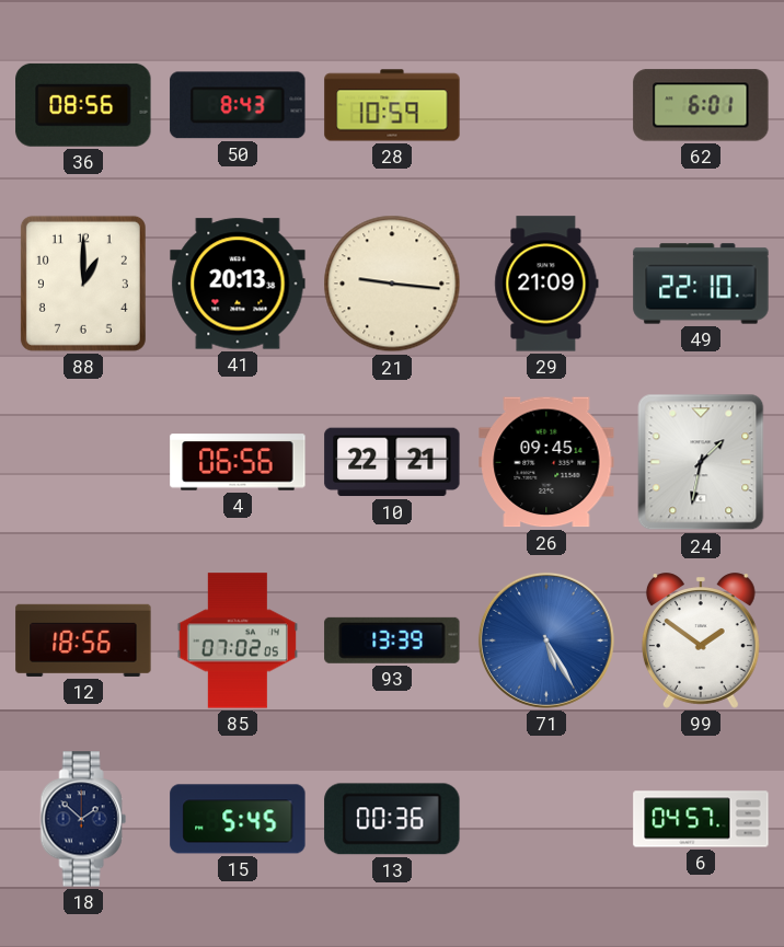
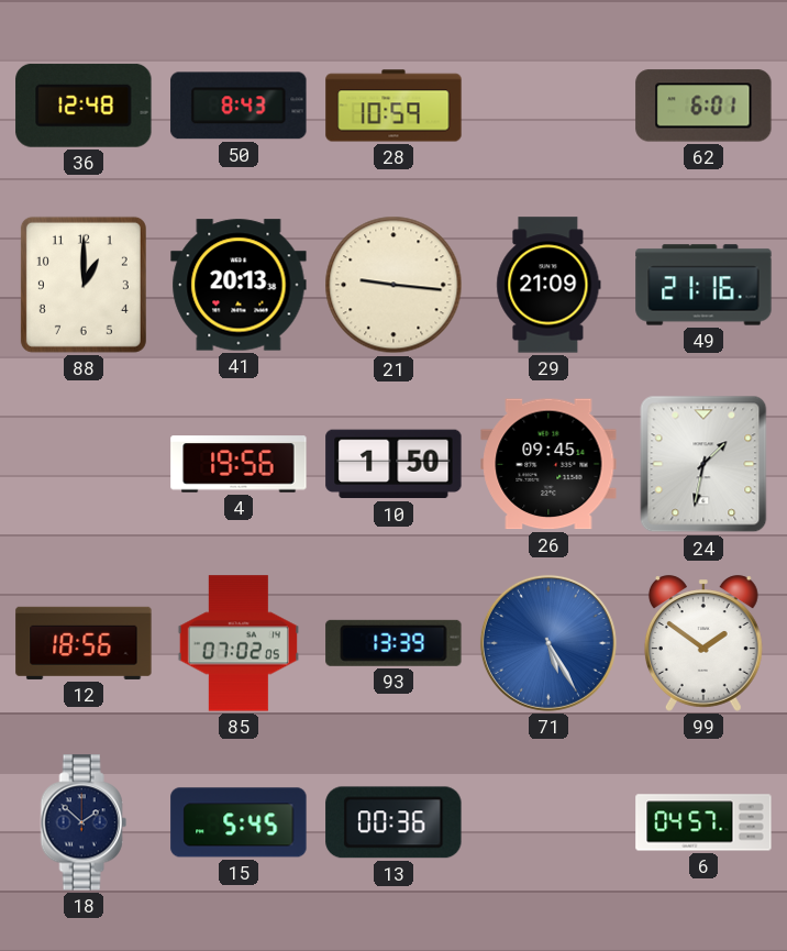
36: 08:56 -> 12:48 (84, 106)
49: 22:10 -> 21:16 (703, 285)
4: 06:56 -> 19:56 (239, 464)
10: 22:21 -> 1:50 (393, 464)
